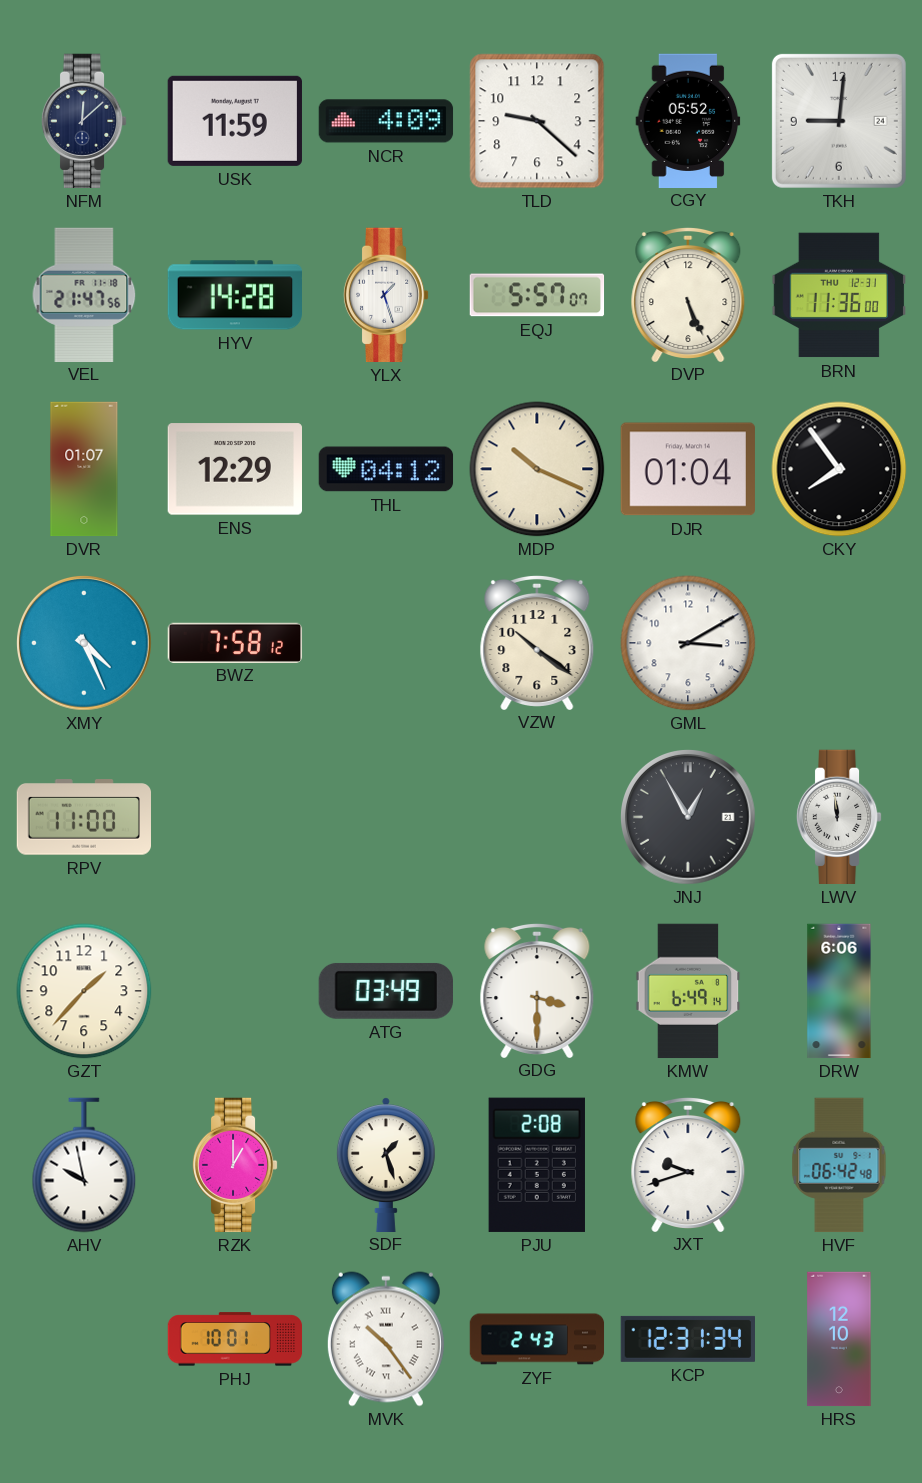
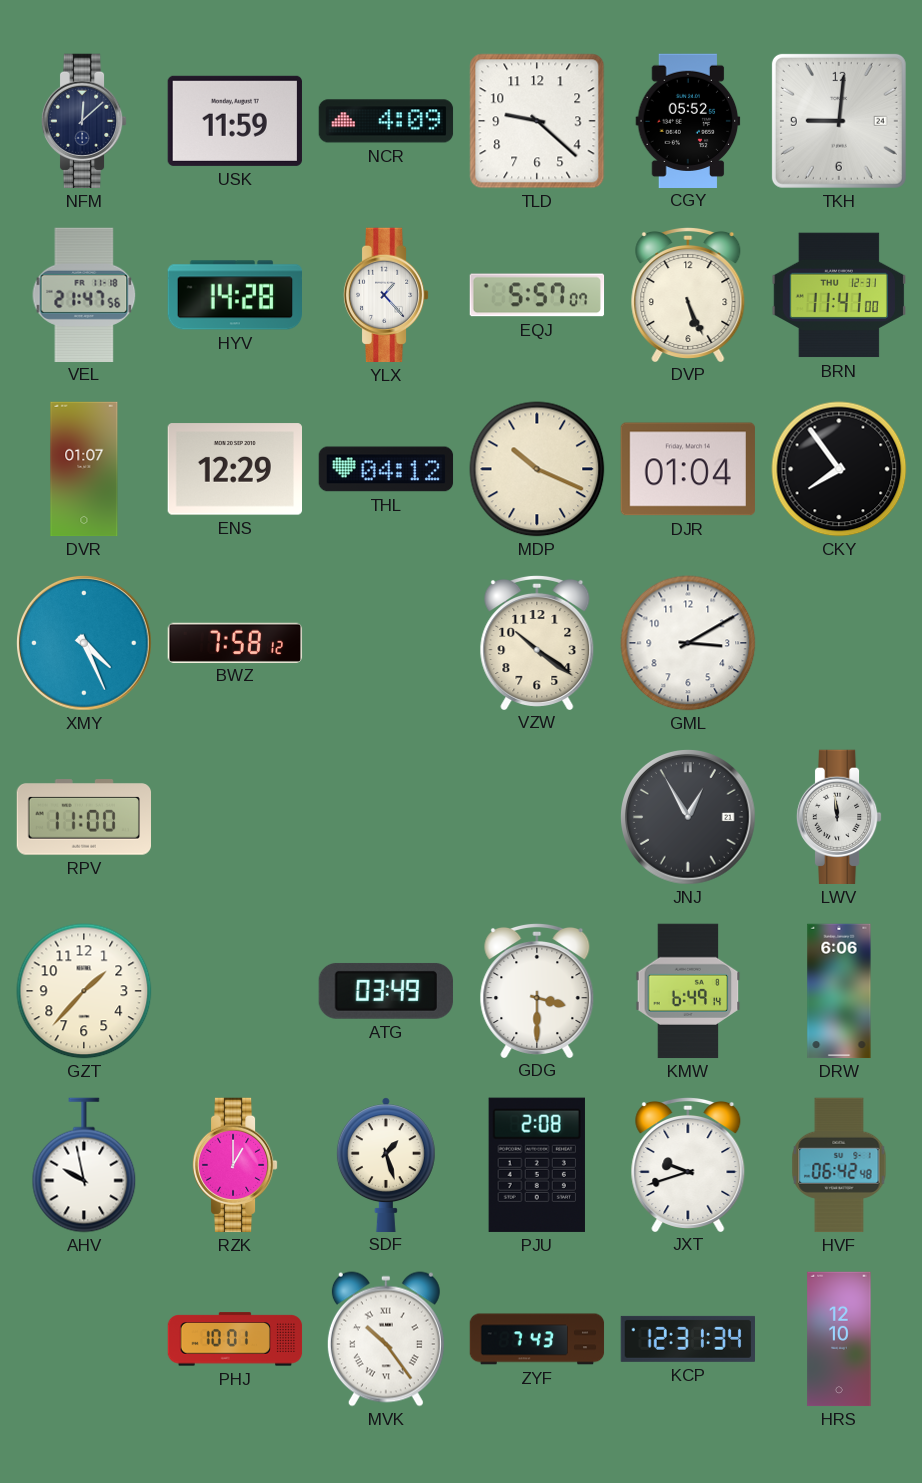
YLX: 1:27 -> 1:23 (386, 295)
BRN: 11:36 -> 11:41 (838, 295)
ZYF: 2:43 -> 7:43 (537, 1339)
